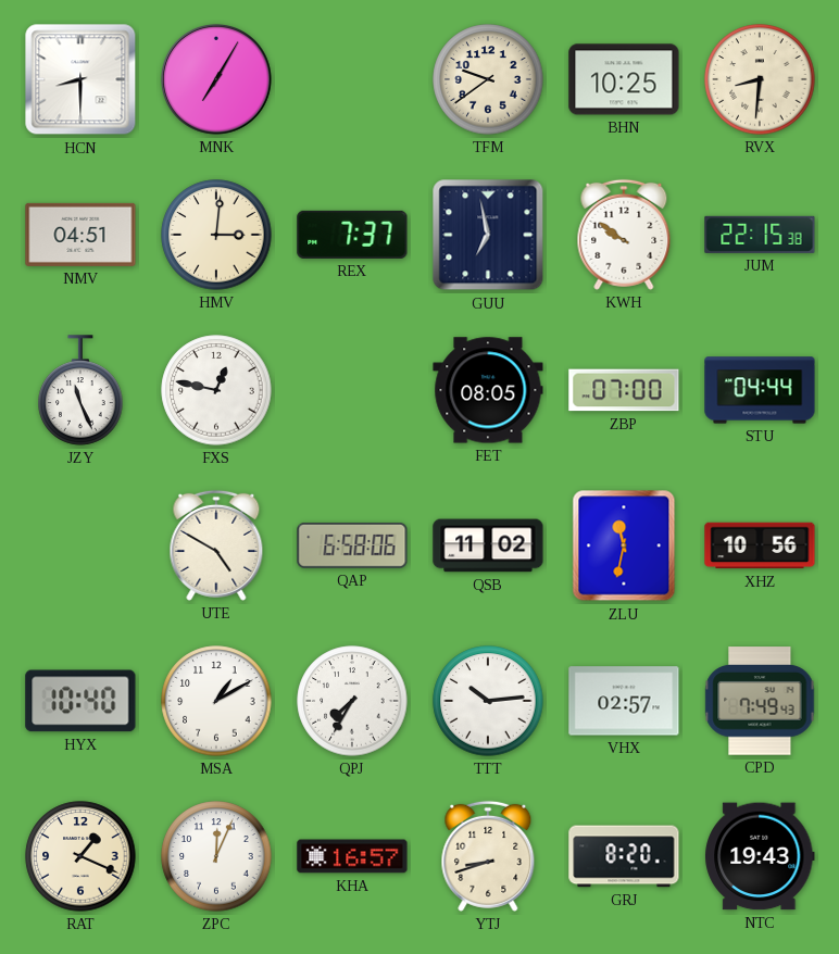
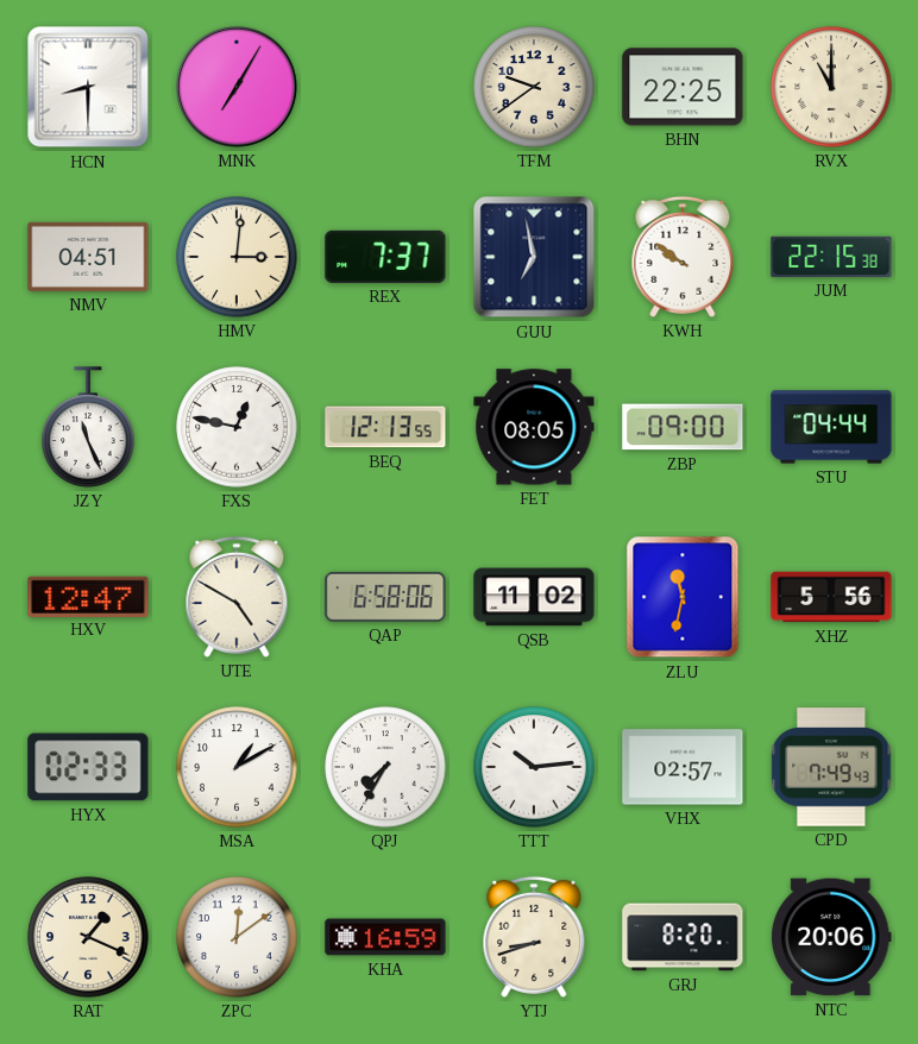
BHN: 10:25 -> 22:25 (683, 87)
RVX: 8:31 -> 11:00 (831, 87)
BEQ: none -> 12:13 (385, 427)
ZBP: 07:00 -> 09:00 (683, 427)
HXV: none -> 12:47 (88, 596)
XHZ: 10:56 -> 5:56 (831, 597)
HYX: 10:40 -> 02:33 (88, 767)
ZPC: 12:04 -> 12:09 (237, 937)
KHA: 16:57 -> 16:59 (385, 937)
NTC: 19:43 -> 20:06 (832, 937)
